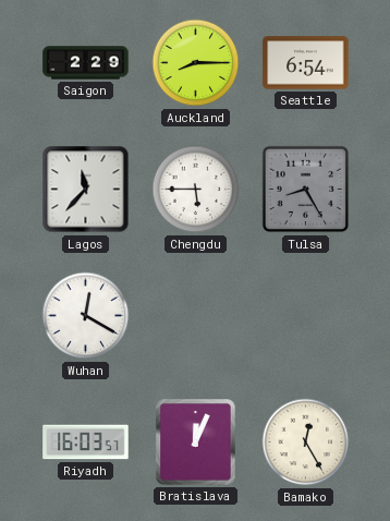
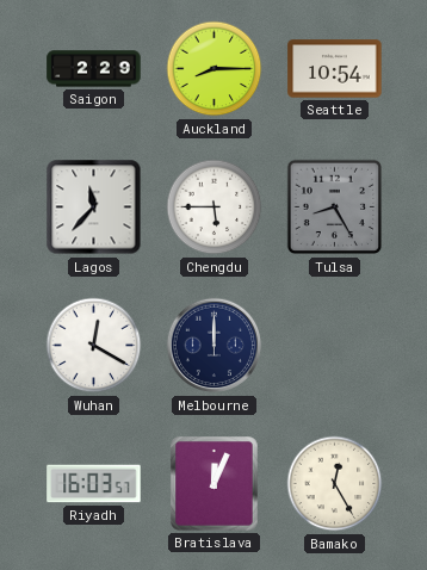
Seattle: 6:54 -> 10:54 (335, 69)
Melbourne: none -> 12:00 (215, 346)
